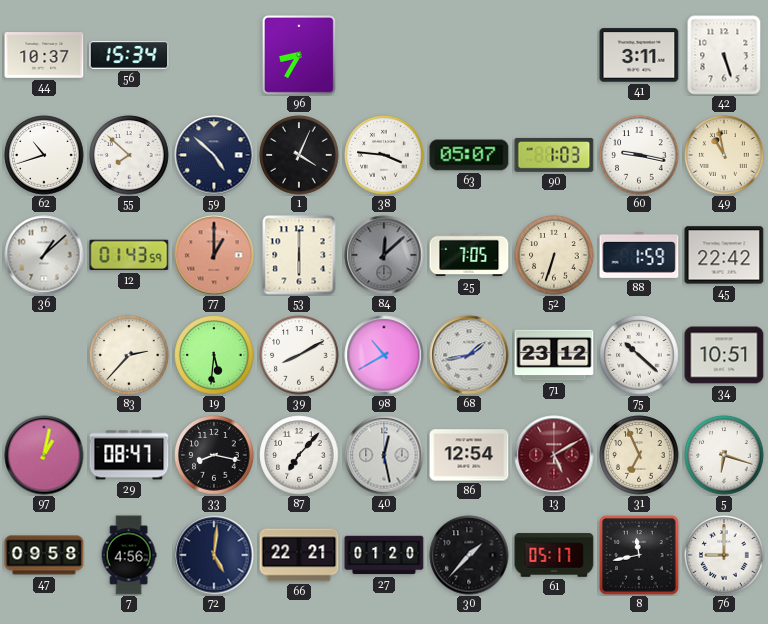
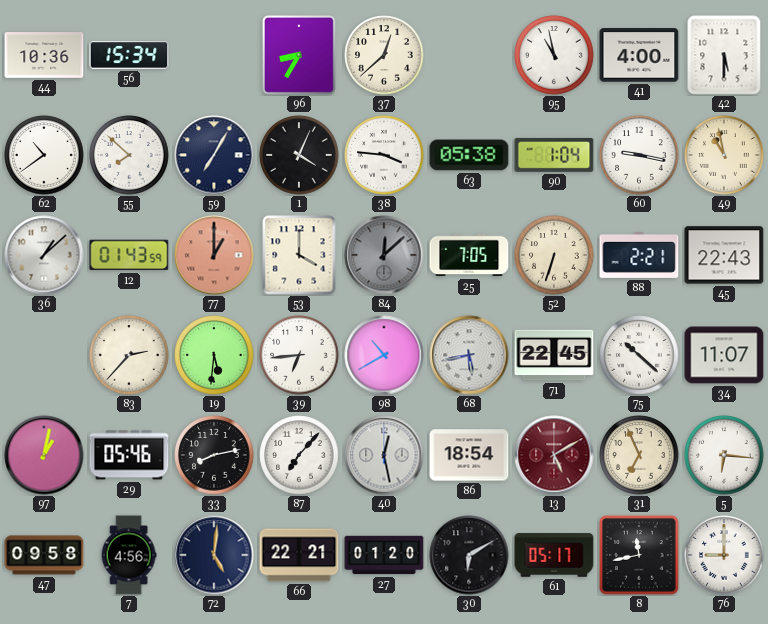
44: 10:37 -> 10:36 (44, 55)
37: none -> 12:38 (384, 55)
95: none -> 10:58 (554, 55)
41: 3:11 -> 4:00 (639, 55)
42: 5:27 -> 5:30 (724, 55)
62: 10:42 -> 10:39 (44, 155)
59: 4:52 -> 7:05 (214, 155)
63: 05:07 -> 05:38 (469, 155)
90: 1:03 -> 1:04 (554, 155)
53: 6:00 -> 4:00 (299, 255)
88: 1:59 -> 2:21 (639, 255)
45: 22:42 -> 22:43 (724, 255)
39: 8:10 -> 6:44 (299, 355)
68: 1:43 -> 5:43 (469, 355)
71: 23:12 -> 22:45 (554, 355)
34: 10:51 -> 11:07 (724, 355)
29: 08:47 -> 05:46 (129, 455)
33: 8:17 -> 8:13 (214, 455)
86: 12:54 -> 18:54 (469, 455)
5: 6:18 -> 6:16 (724, 455)
30: 1:37 -> 6:10 (469, 555)
